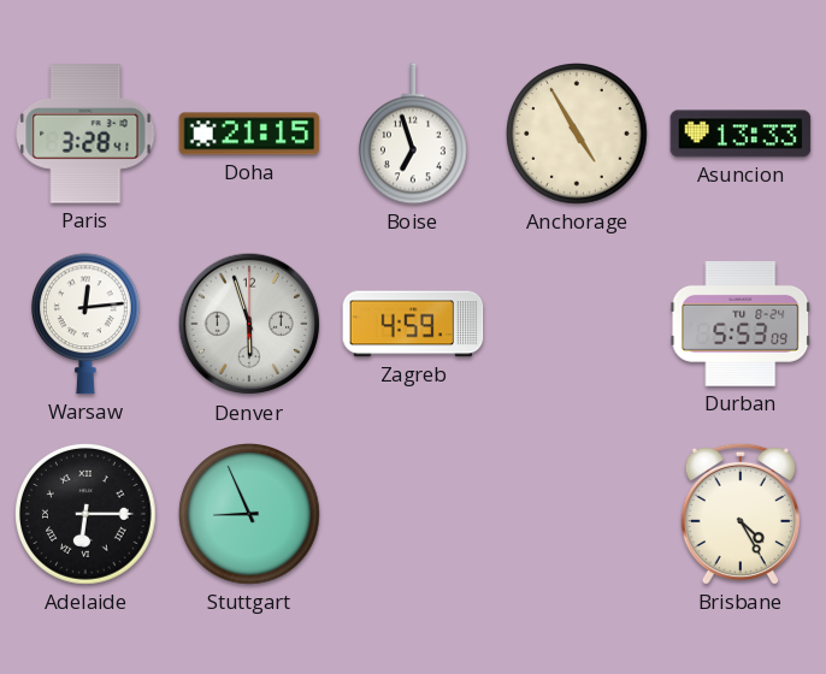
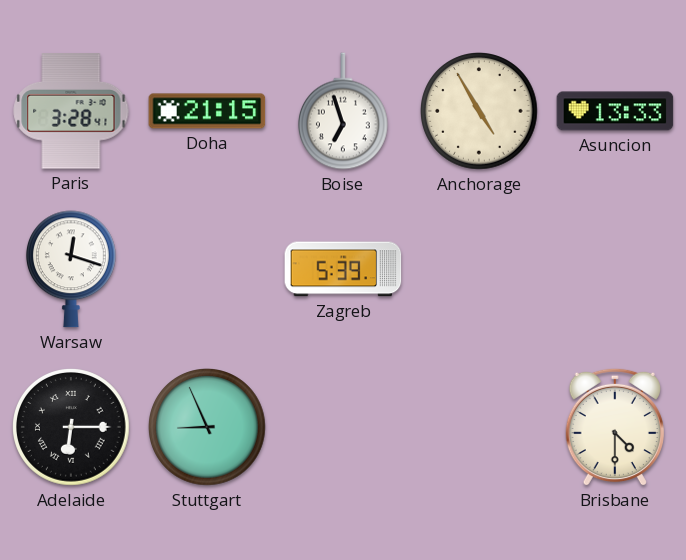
Warsaw: 12:14 -> 12:18 (71, 269)
Denver: 5:57 -> none (249, 324)
Zagreb: 4:59 -> 5:39 (343, 269)
Durban: 5:53 -> none (741, 324)
Brisbane: 4:25 -> 4:30 (615, 427)
